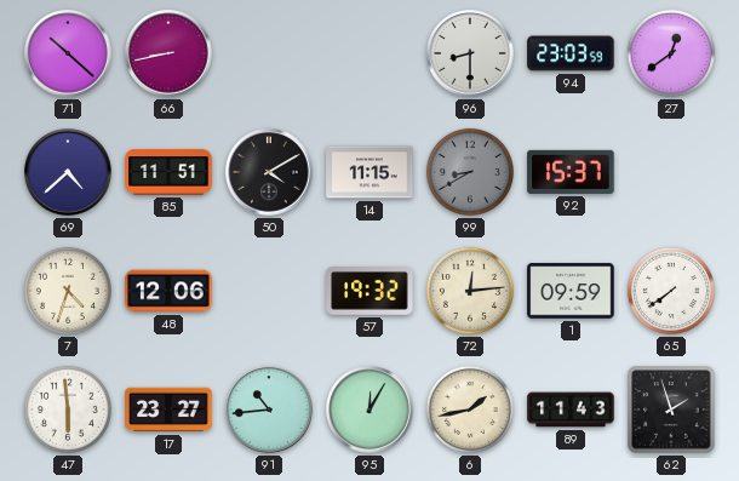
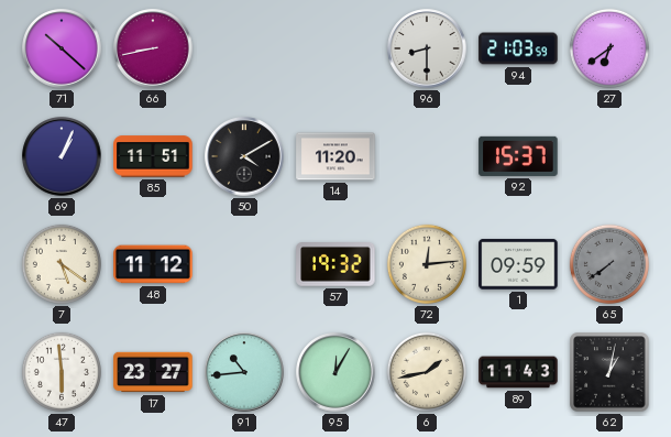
94: 23:03 -> 21:03 (518, 48)
27: 12:39 -> 6:39 (609, 48)
69: 4:38 -> 1:04 (62, 156)
14: 11:15 -> 11:20 (335, 156)
99: 8:40 -> none (470, 172)
7: 4:33 -> 5:21 (62, 264)
48: 12:06 -> 11:12 (153, 264)
65 dial: white -> grey (609, 264)
62: 1:57 -> 1:02 (609, 372)
